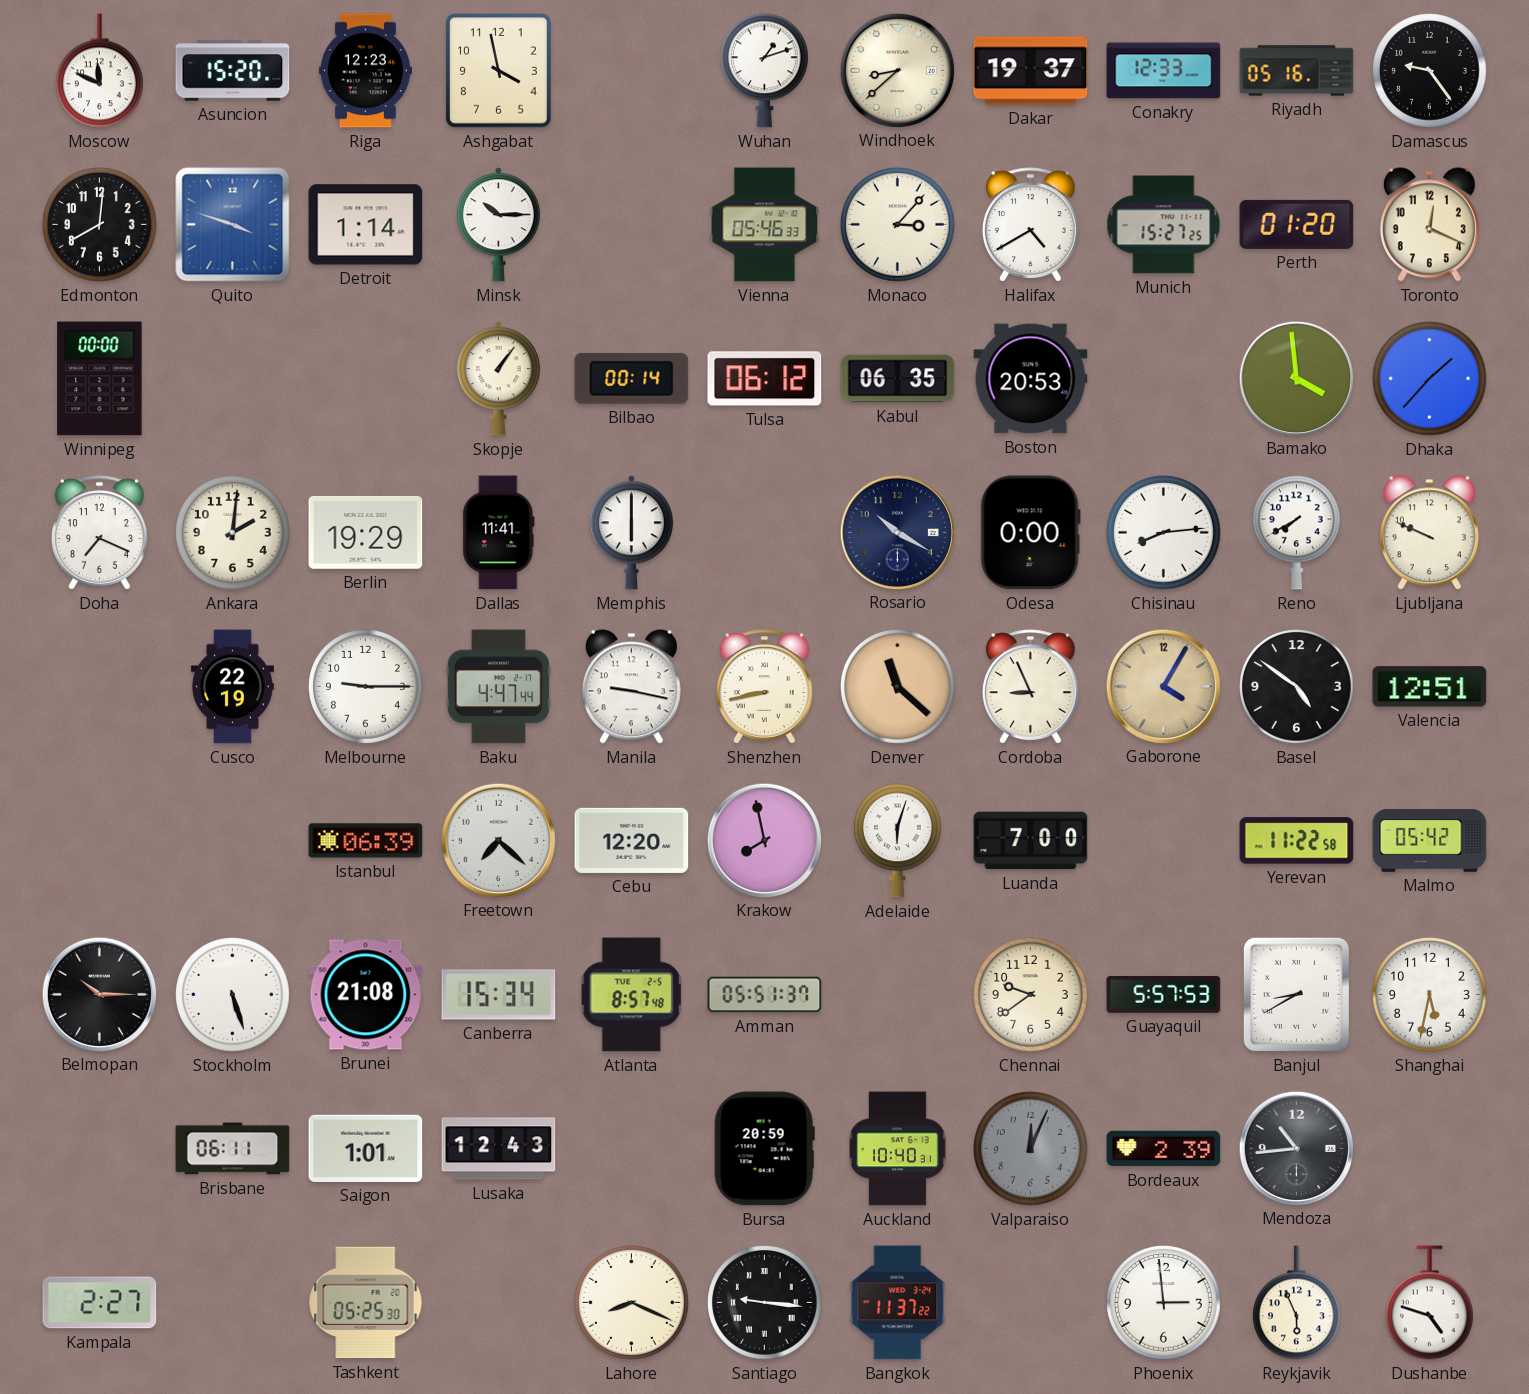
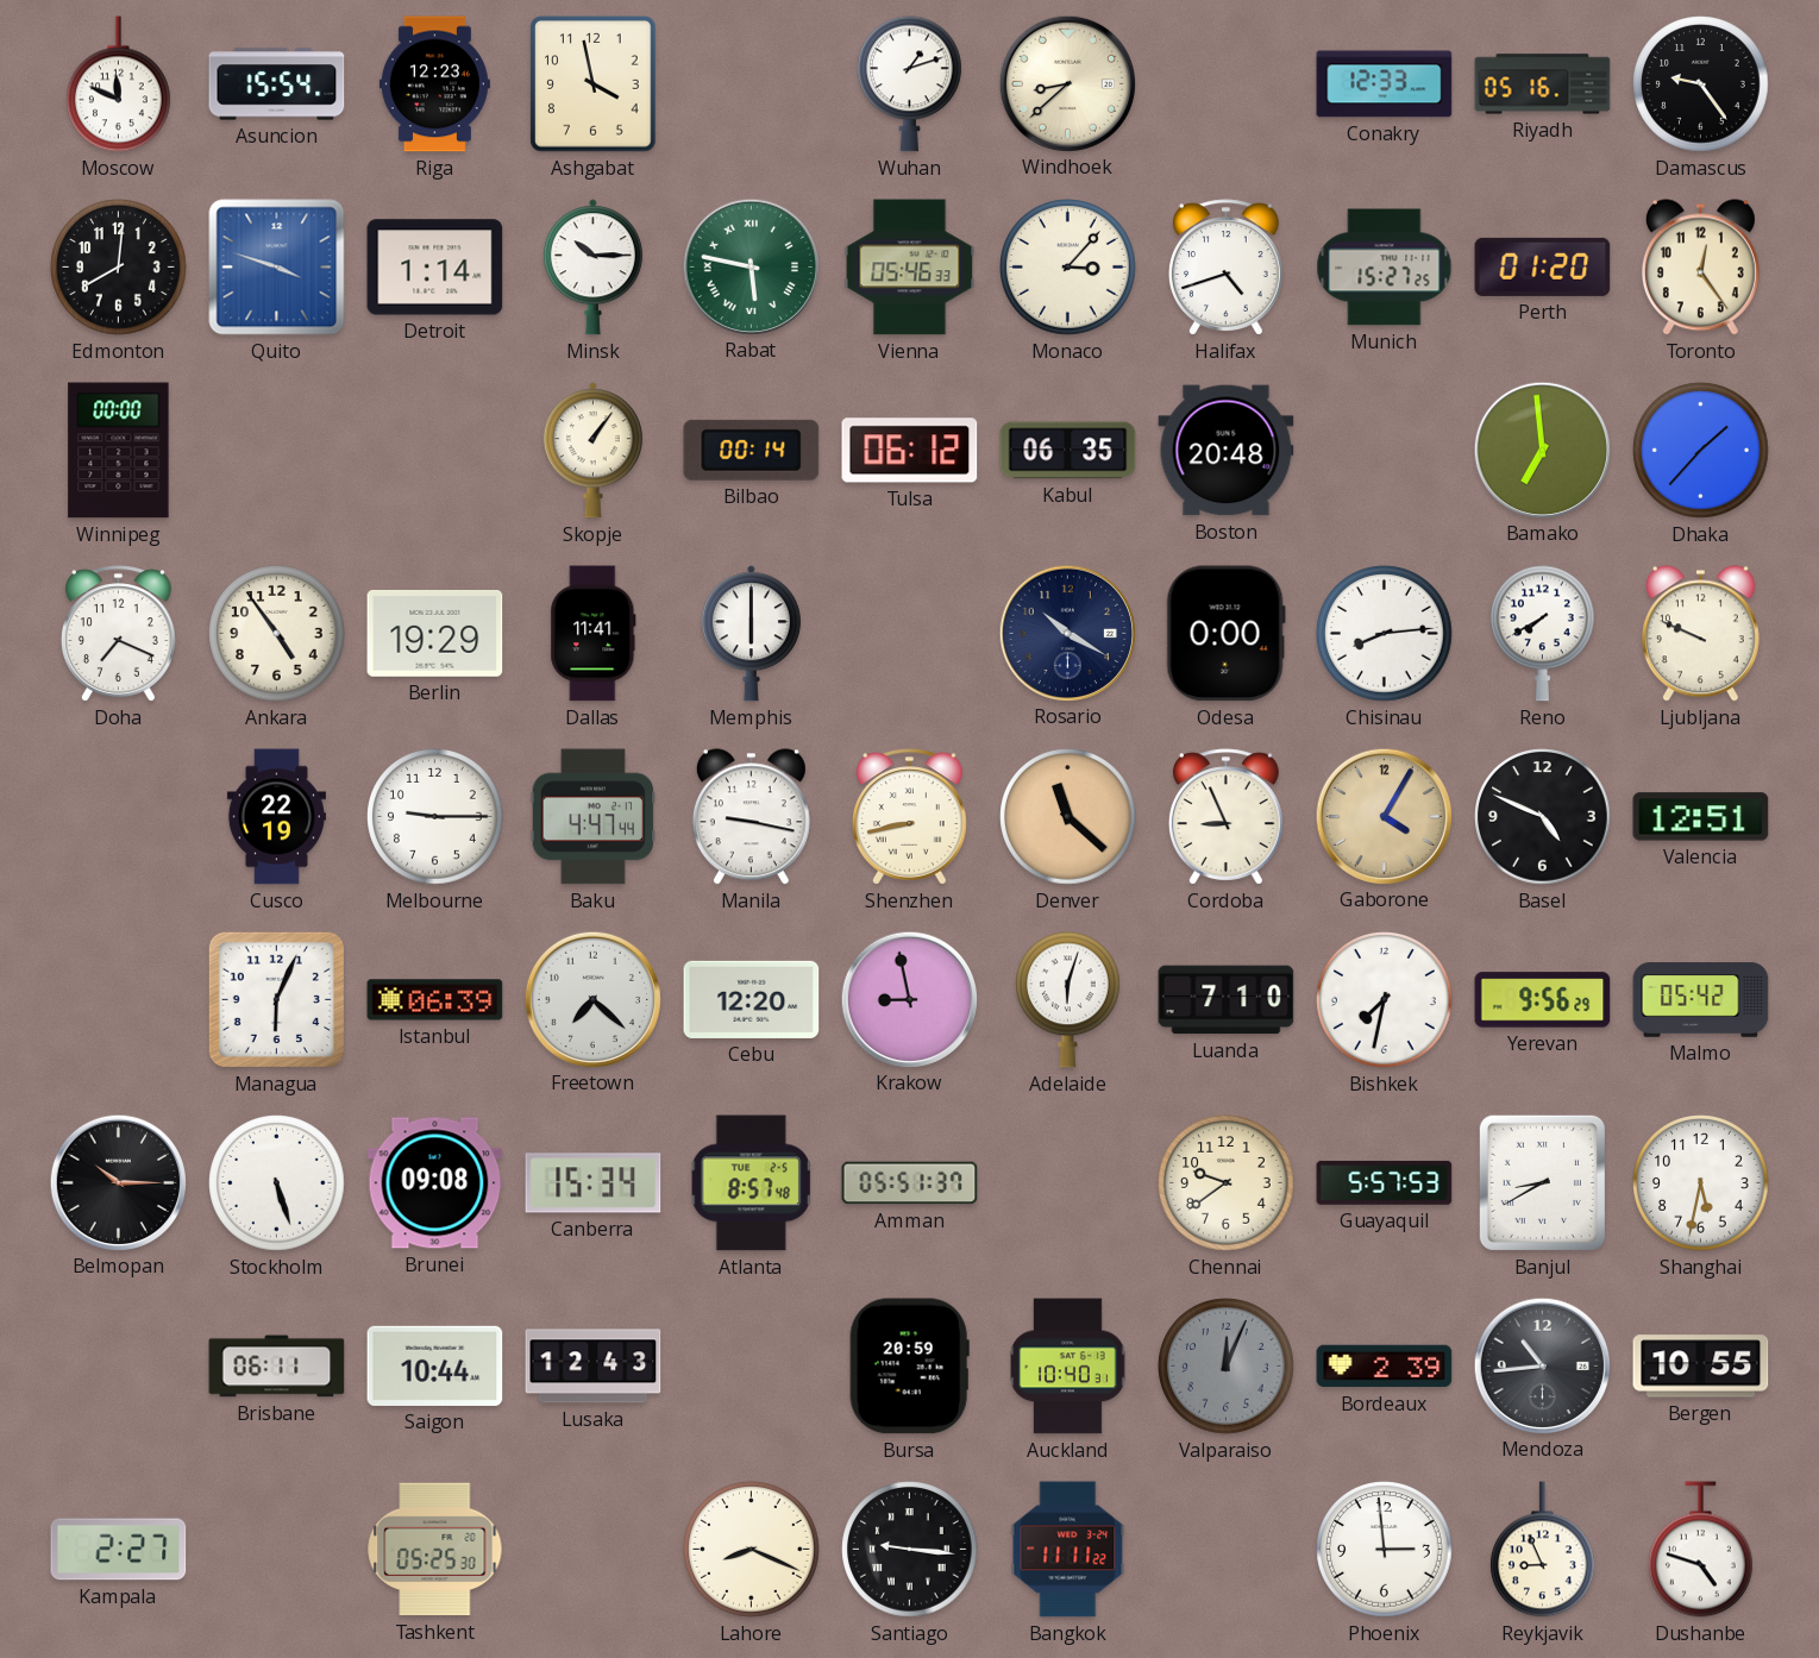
Asuncion: 15:20 -> 15:54 (277, 84)
Dakar: 19:37 -> none (1031, 71)
Rabat: none -> 5:47 (751, 266)
Halifax: 4:40 -> 4:42 (1225, 268)
Toronto: 12:19 -> 12:24 (1700, 268)
Boston: 20:53 -> 20:48 (1227, 451)
Bamako: 3:59 -> 6:59 (1542, 450)
Ankara: 2:01 -> 4:54 (277, 634)
Basel: 4:51 -> 4:49 (1543, 817)
Managua: none -> 6:04 (276, 999)
Krakow: 7:58 -> 8:58 (909, 999)
Luanda: 7:00 -> 7:10 (1227, 1000)
Bishkek: none -> 7:32 (1385, 1000)
Yerevan: 11:22 -> 9:56 (1543, 1000)
Brunei: 21:08 -> 09:08 (435, 1183)
Saigon: 1:01 -> 10:44 (435, 1365)
Bergen: none -> 10:55 (1701, 1367)
Bangkok: 11:37 -> 11:11 (1068, 1550)
Reykjavik: 5:56 -> 8:56 (1543, 1550)
